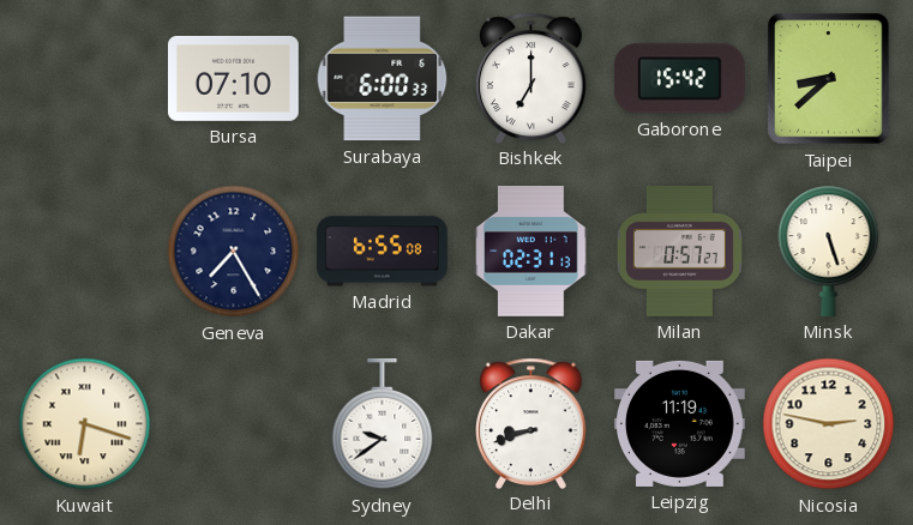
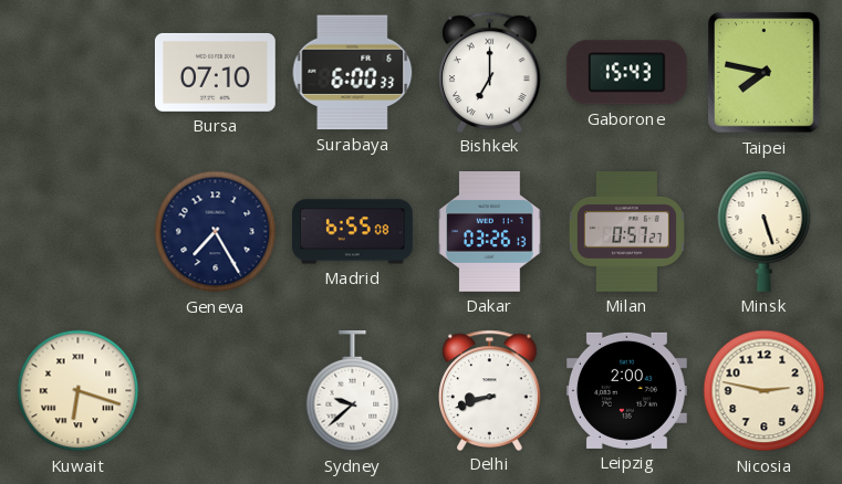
Gaborone: 15:42 -> 15:43 (626, 73)
Taipei: 8:38 -> 7:47 (765, 73)
Dakar: 02:31 -> 03:26 (490, 232)
Sydney: 9:39 -> 9:38 (353, 391)
Leipzig: 11:19 -> 2:00 (626, 390)
